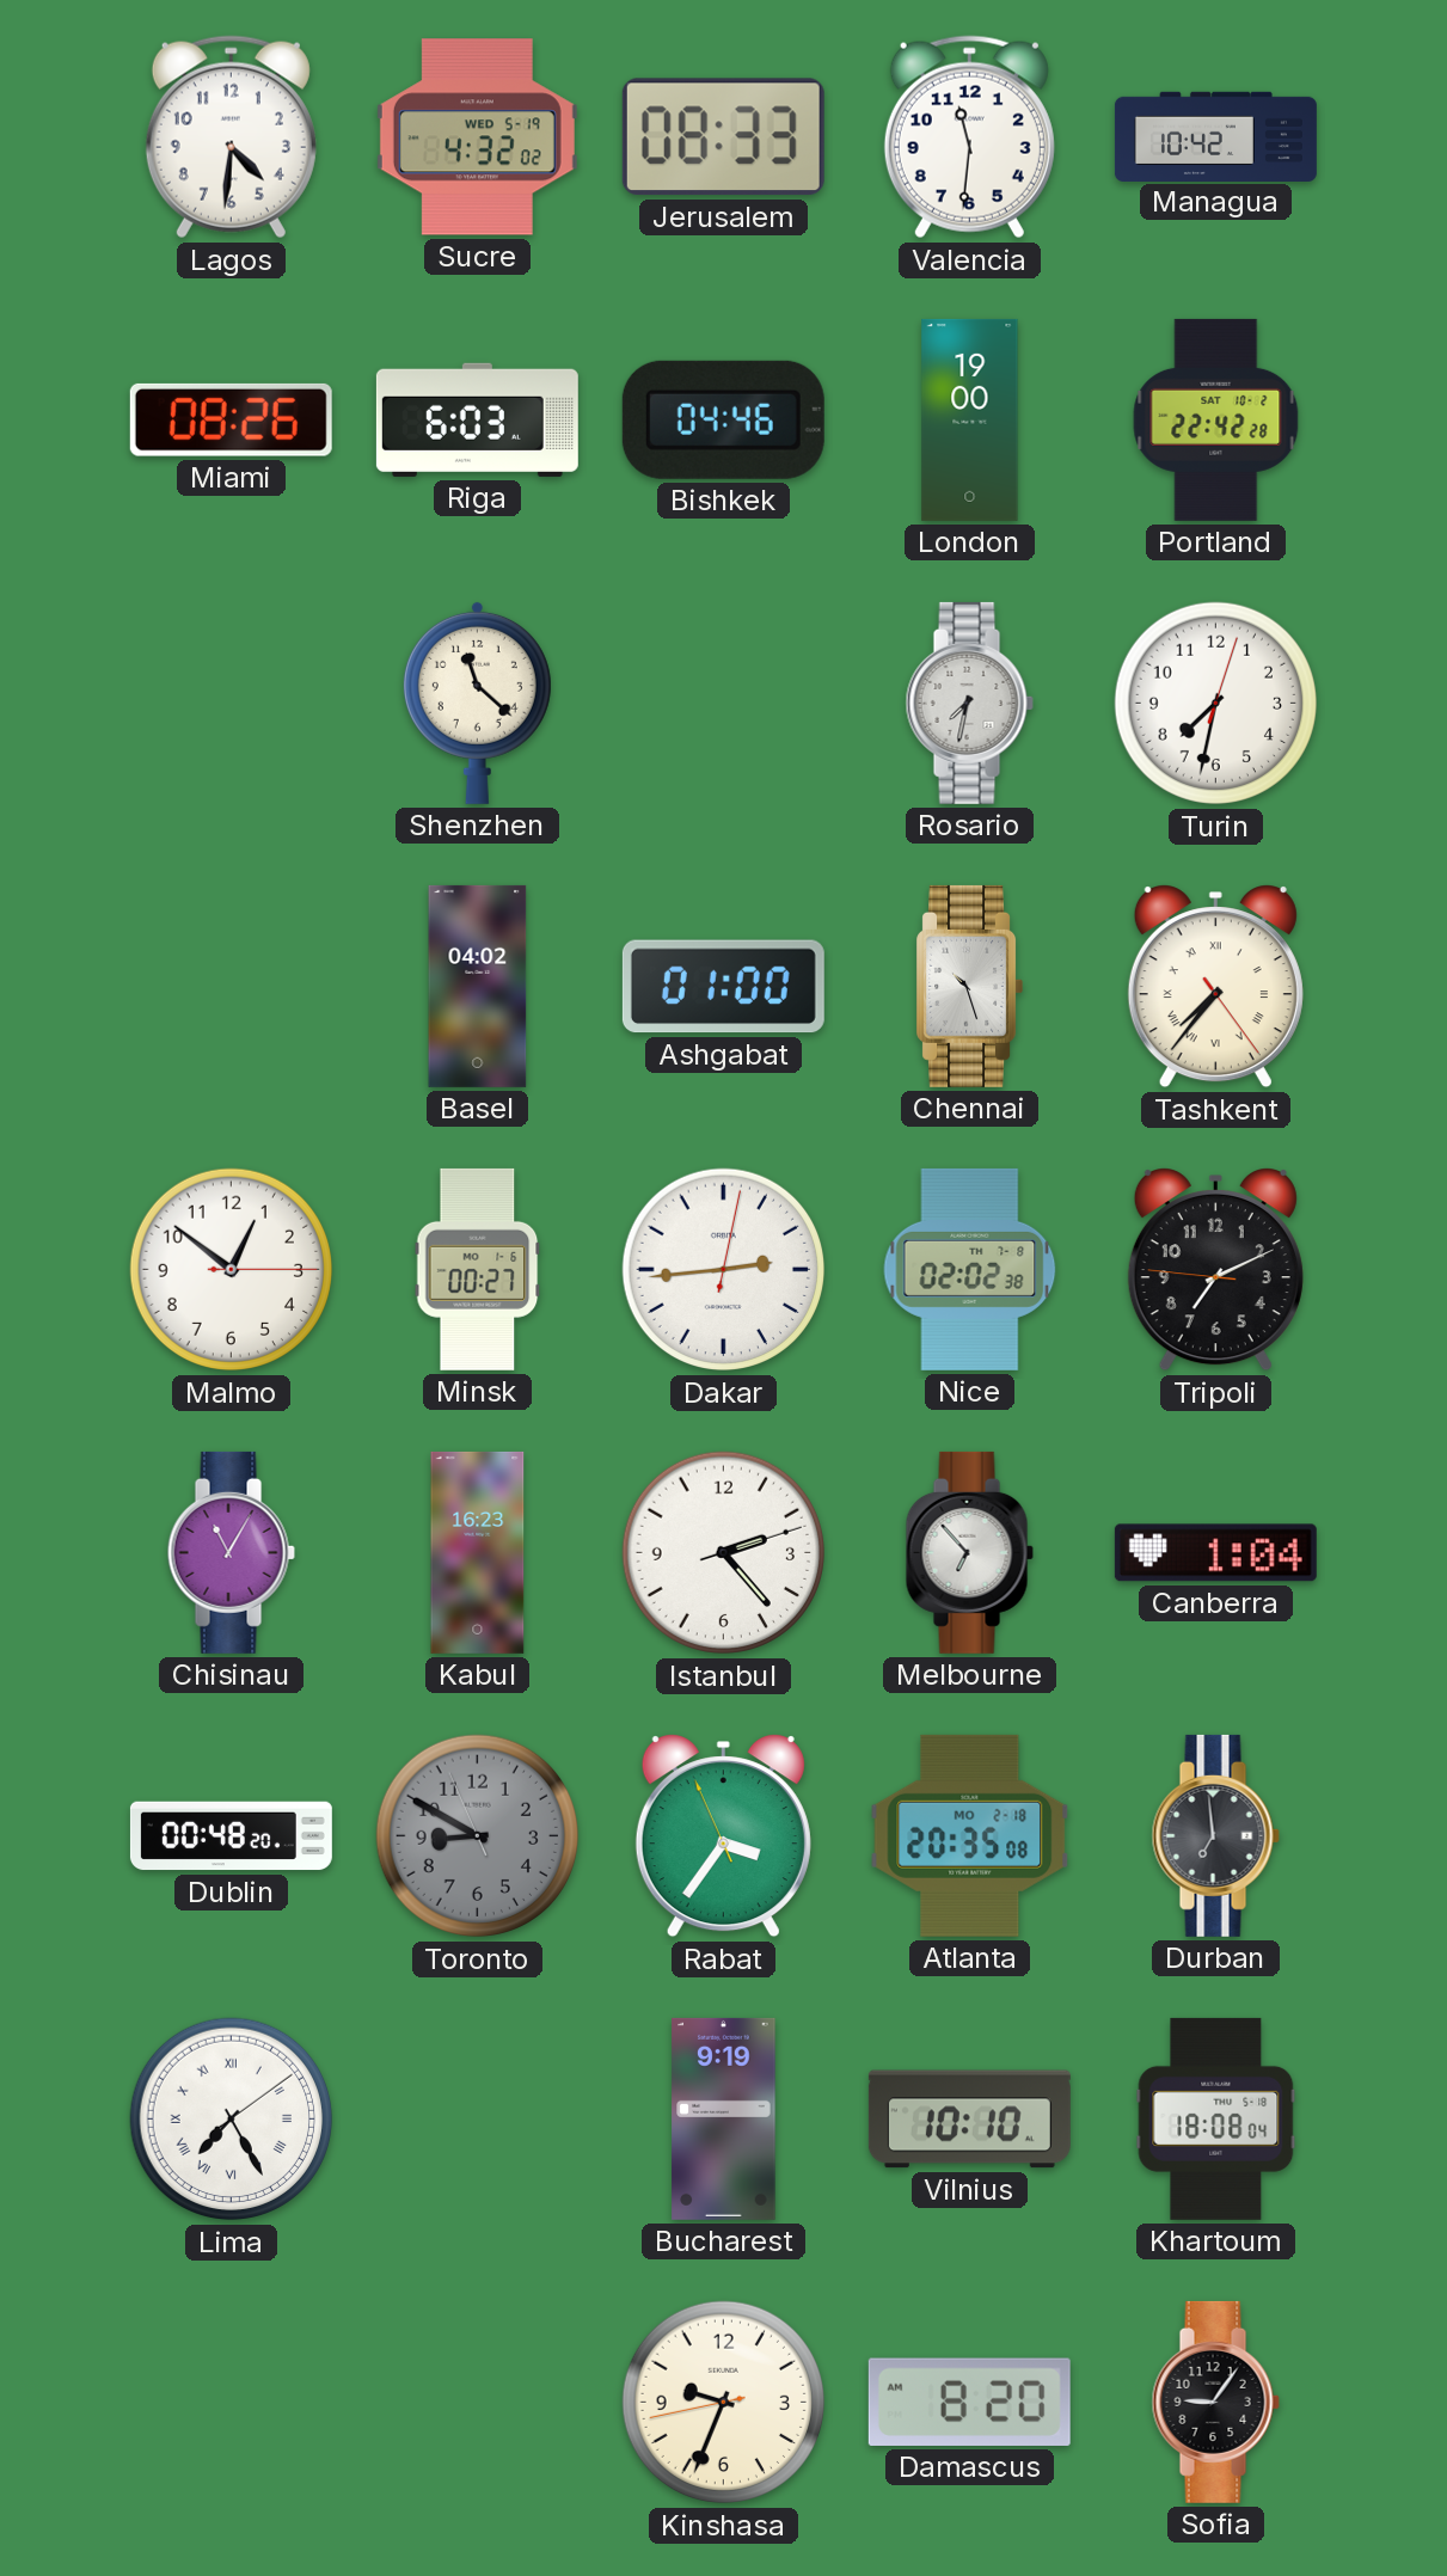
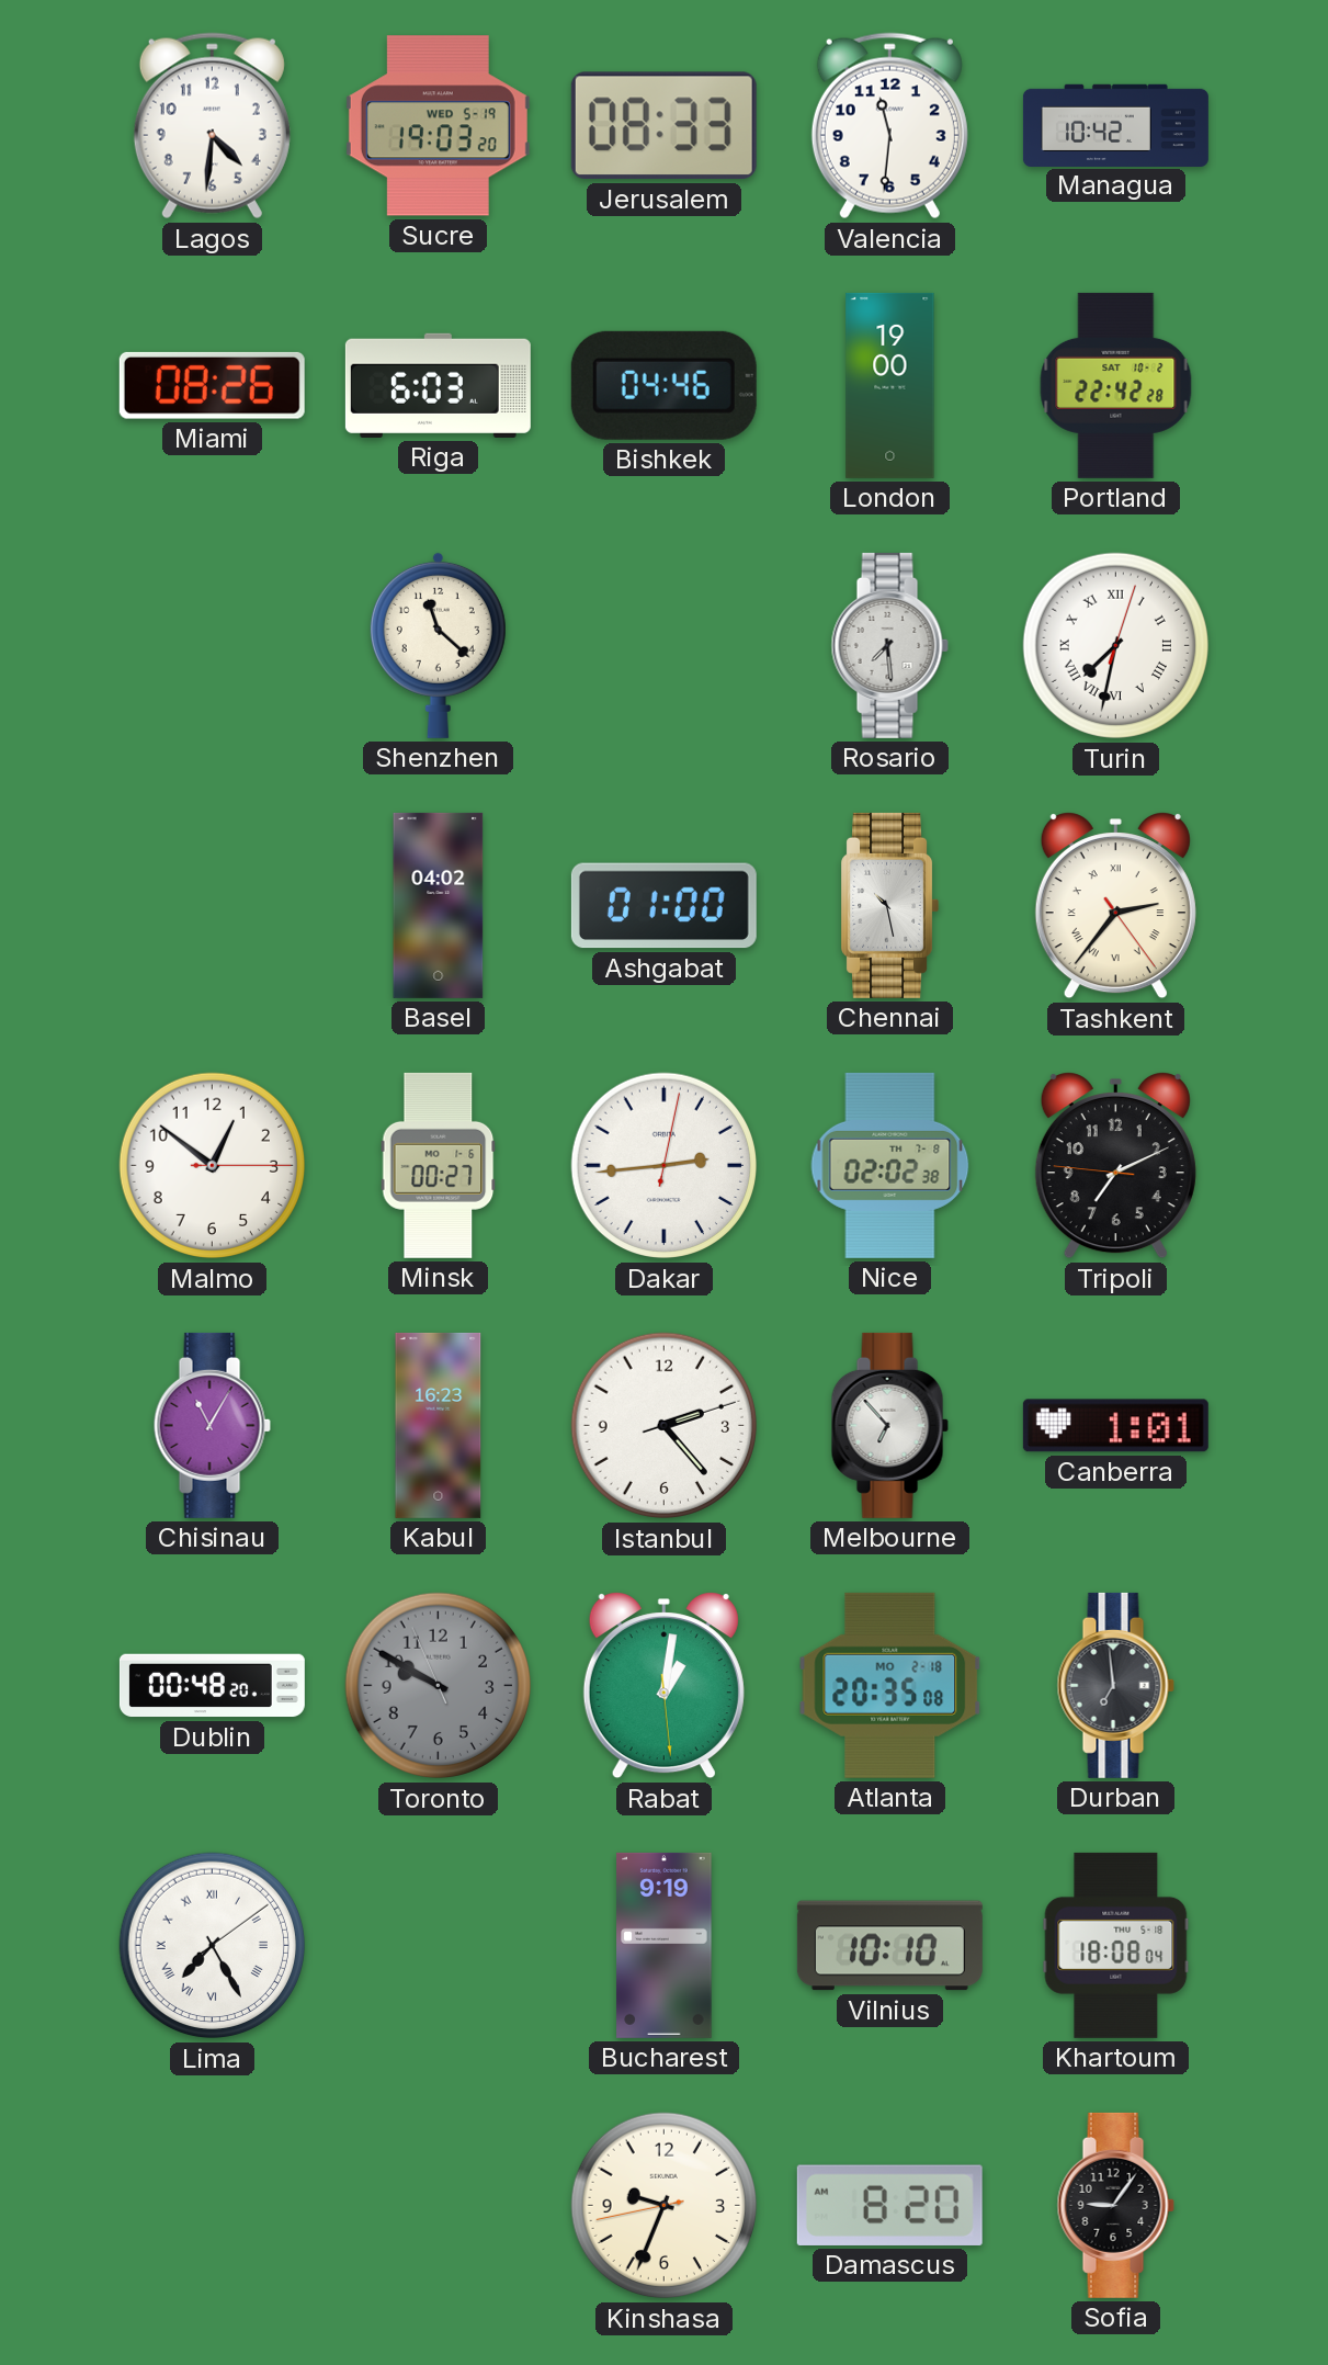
Sucre: 4:32 -> 19:03 (438, 126)
Rosario: 7:32 -> 7:29 (889, 645)
Turin numerals: Arabic -> Roman (1116, 646)
Chennai: 10:27 -> 10:28 (889, 905)
Tashkent: 7:36 -> 2:36 (1115, 906)
Canberra: 1:04 -> 1:01 (1115, 1426)
Toronto: 8:49 -> 9:49 (439, 1686)
Rabat: 3:35 -> 1:01 (663, 1686)
